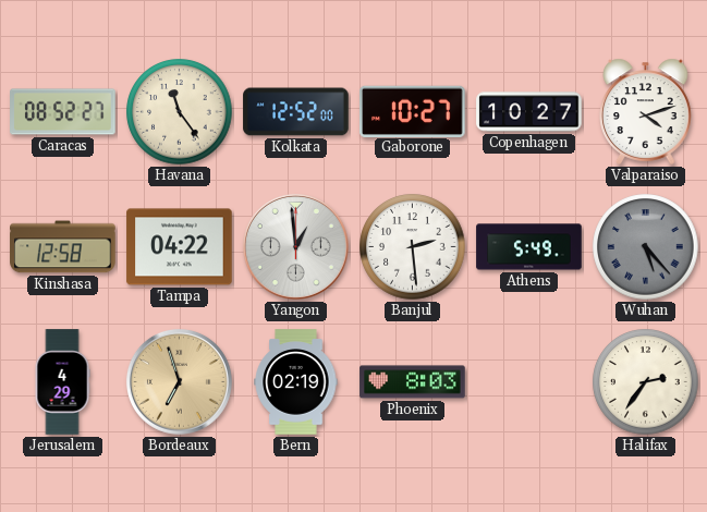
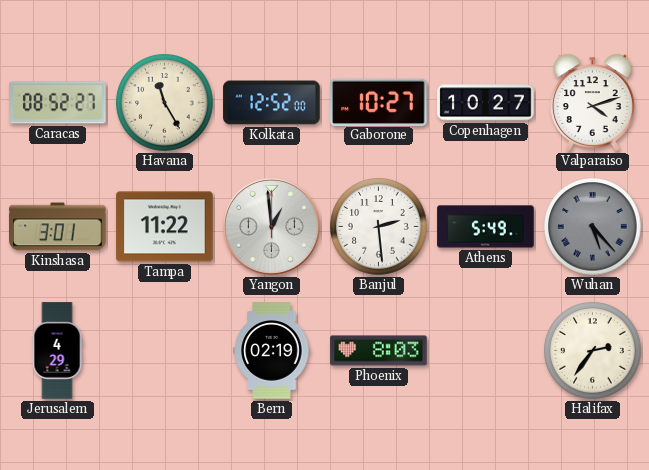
Havana: 11:24 -> 11:25 (165, 103)
Kinshasa: 12:58 -> 3:01 (58, 227)
Tampa: 04:22 -> 11:22 (165, 227)
Bordeaux: 6:57 -> none (179, 381)
